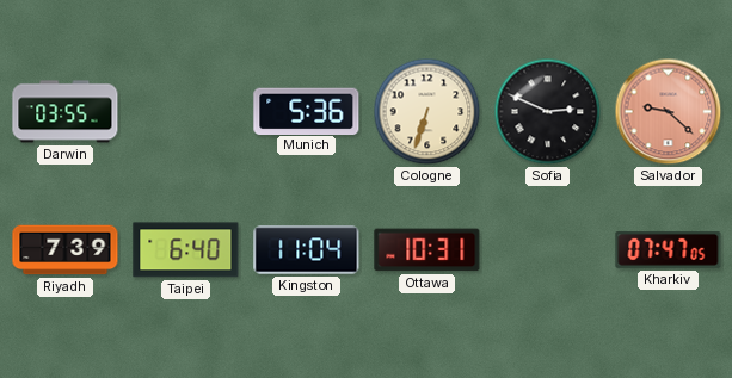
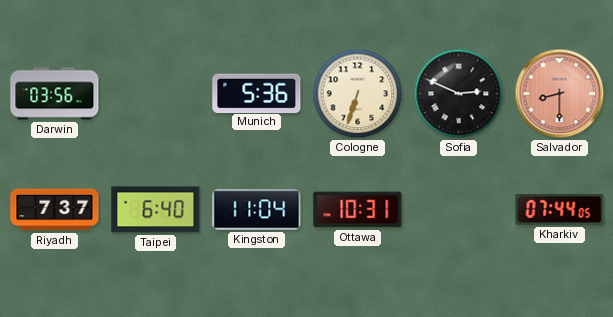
Darwin: 03:55 -> 03:56 (55, 94)
Salvador: 9:22 -> 8:30 (560, 94)
Riyadh: 7:39 -> 7:37 (55, 210)
Kharkiv: 07:47 -> 07:44 (560, 210)
